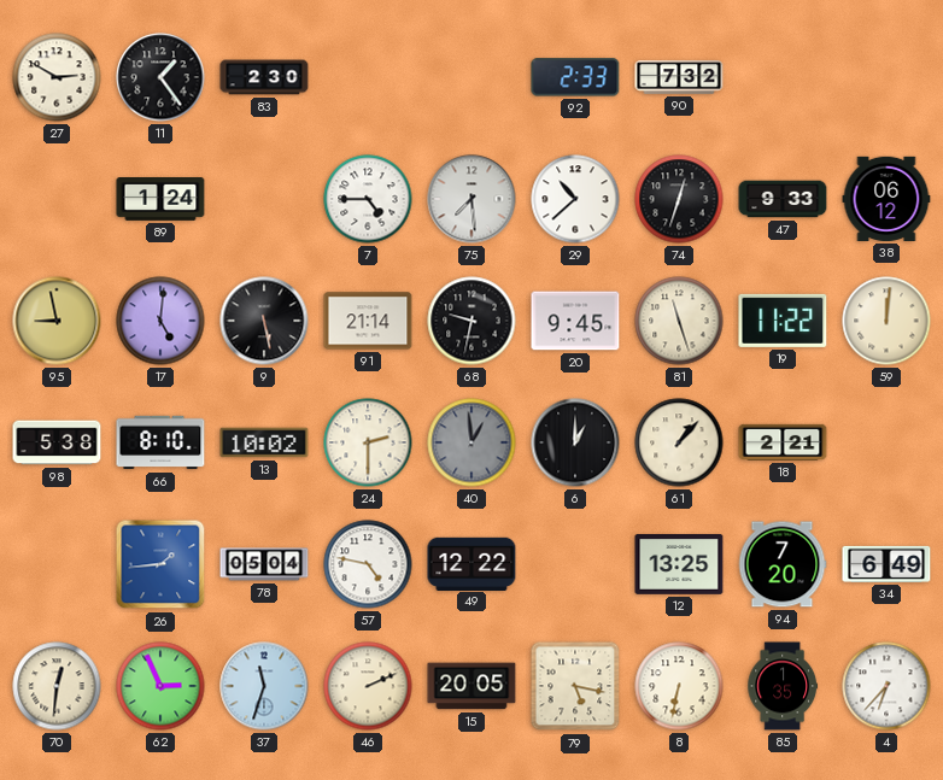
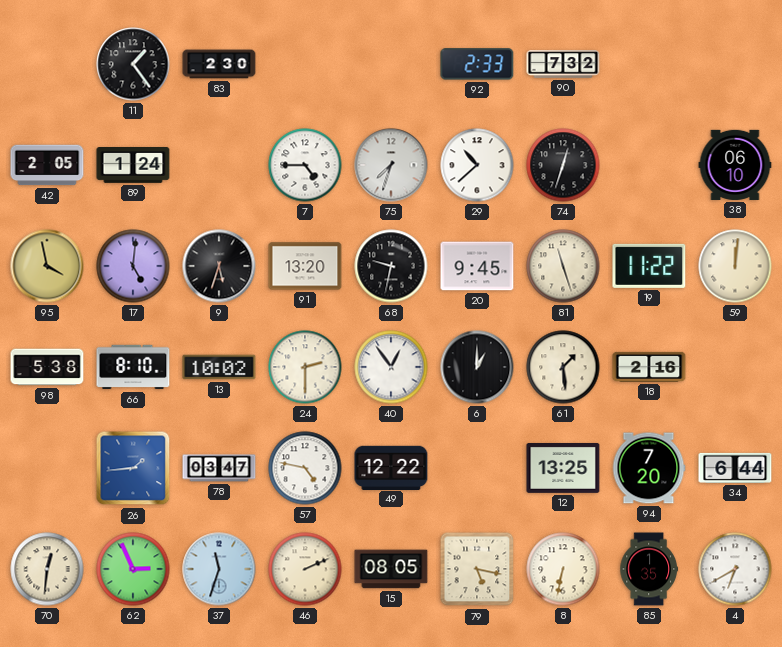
27: 2:50 -> none (57, 77)
42: none -> 2:05 (47, 165)
75: 7:29 -> 7:33 (391, 165)
47: 9:33 -> none (783, 199)
38: 06:12 -> 06:10 (735, 165)
95: 8:58 -> 3:58 (47, 266)
9: 5:28 -> 5:33 (219, 266)
91: 21:14 -> 13:20 (305, 266)
40: 12:59 -> 12:54 (391, 367)
40 dial: grey -> white (391, 367)
61: 1:07 -> 1:29 (563, 367)
18: 2:21 -> 2:16 (649, 367)
78: 05:04 -> 03:47 (219, 468)
34: 6:49 -> 6:44 (735, 468)
15: 20:05 -> 08:05 (391, 569)
4: 6:37 -> 6:40 (735, 569)
